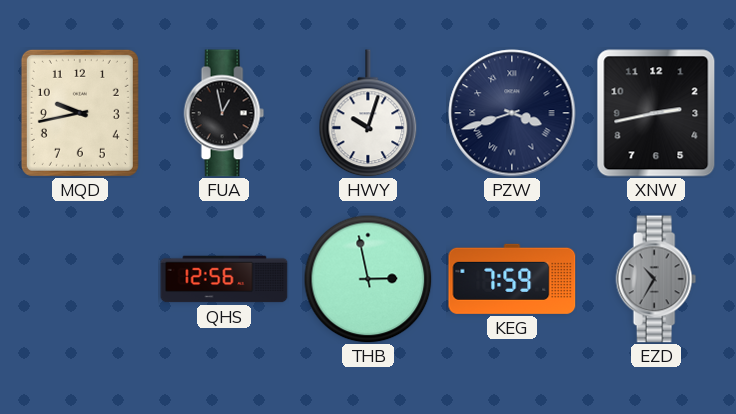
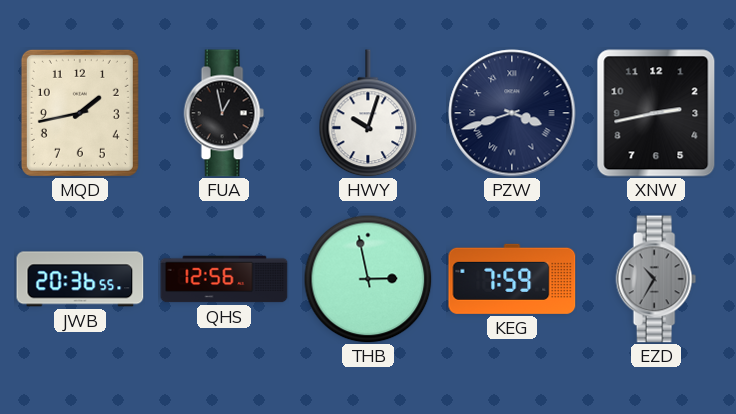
MQD: 9:43 -> 1:43 (80, 113)
JWB: none -> 20:36 (80, 279)
